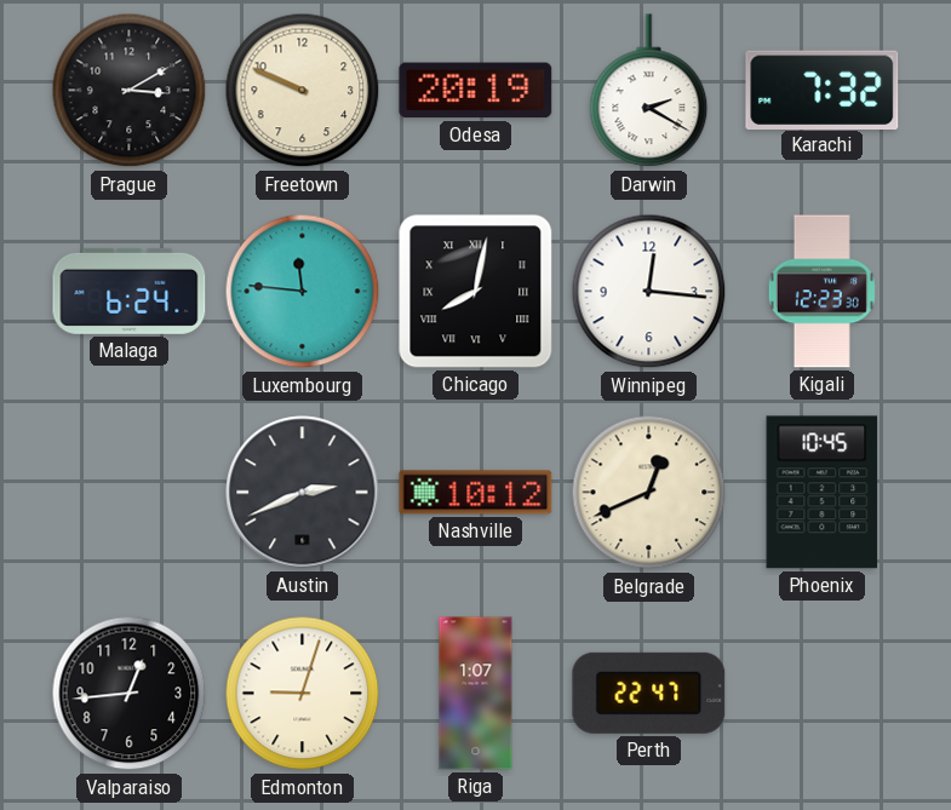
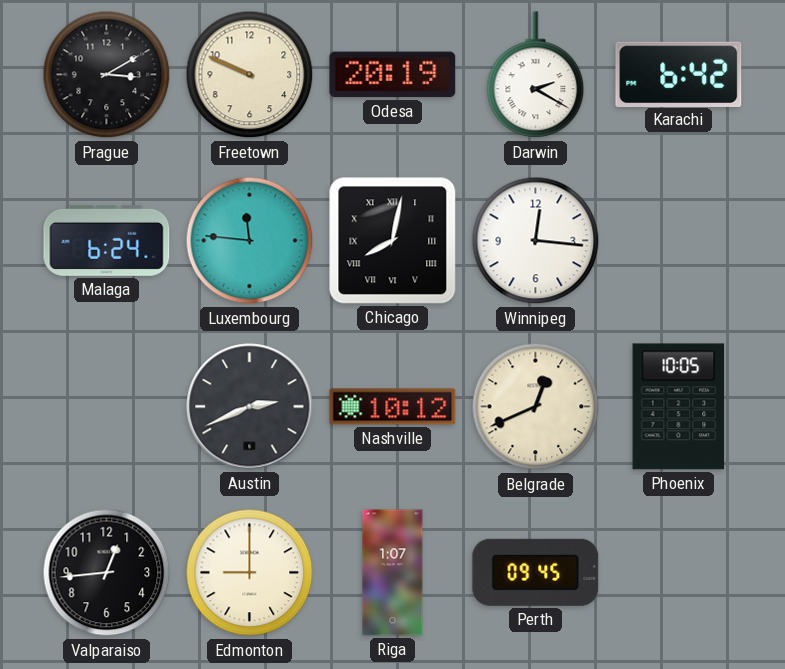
Karachi: 7:32 -> 6:42 (679, 74)
Kigali: 12:23 -> none (821, 292)
Phoenix: 10:45 -> 10:05 (679, 407)
Edmonton: 9:03 -> 9:00 (250, 573)
Perth: 22:47 -> 09:45 (536, 572)
